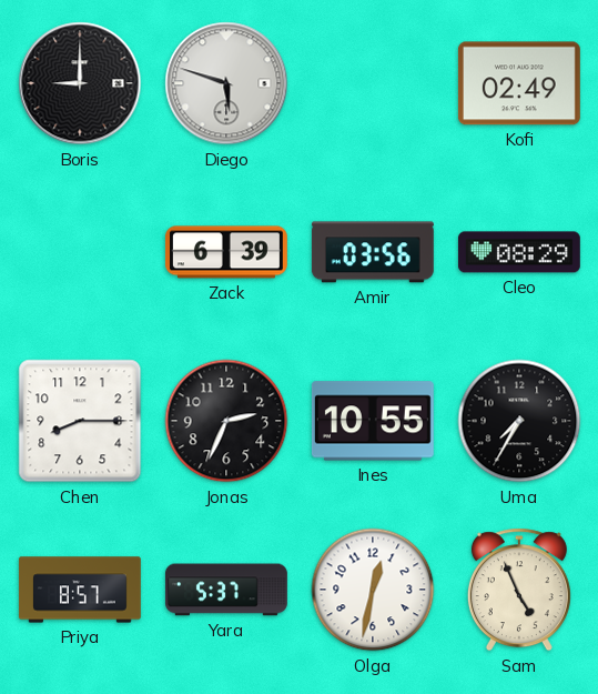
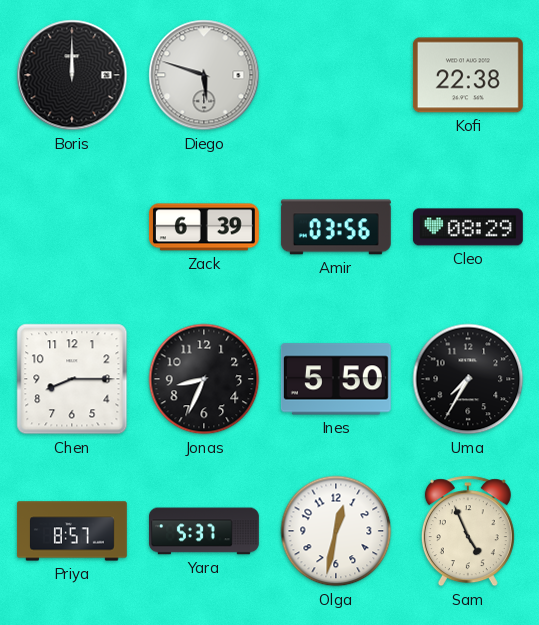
Boris: 9:00 -> 12:00 (72, 75)
Kofi: 02:49 -> 22:38 (468, 75)
Jonas: 2:34 -> 8:34 (204, 379)
Ines: 10:55 -> 5:50 (336, 379)
